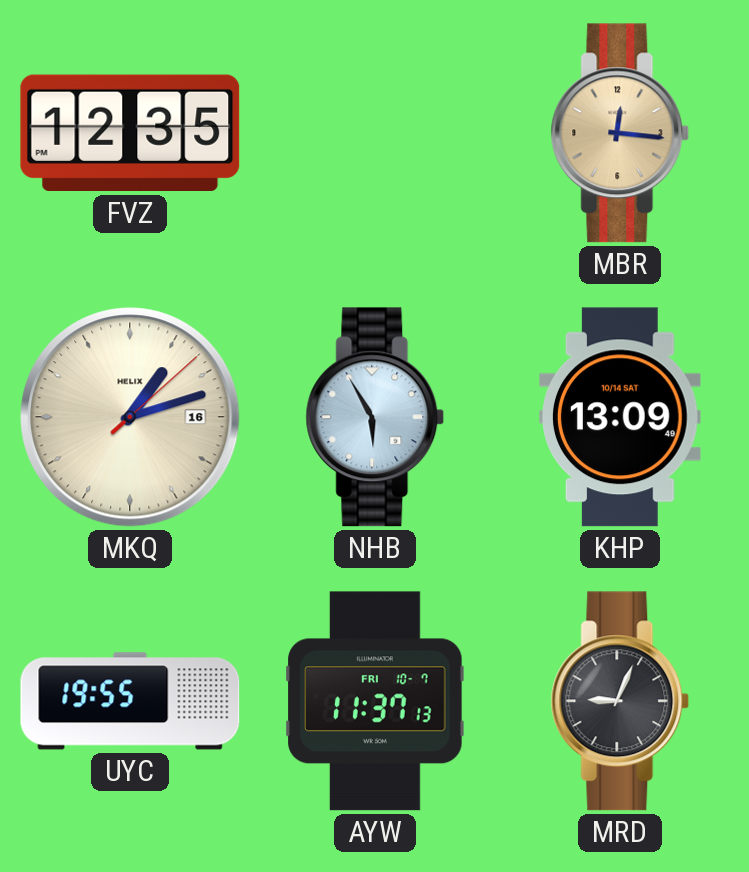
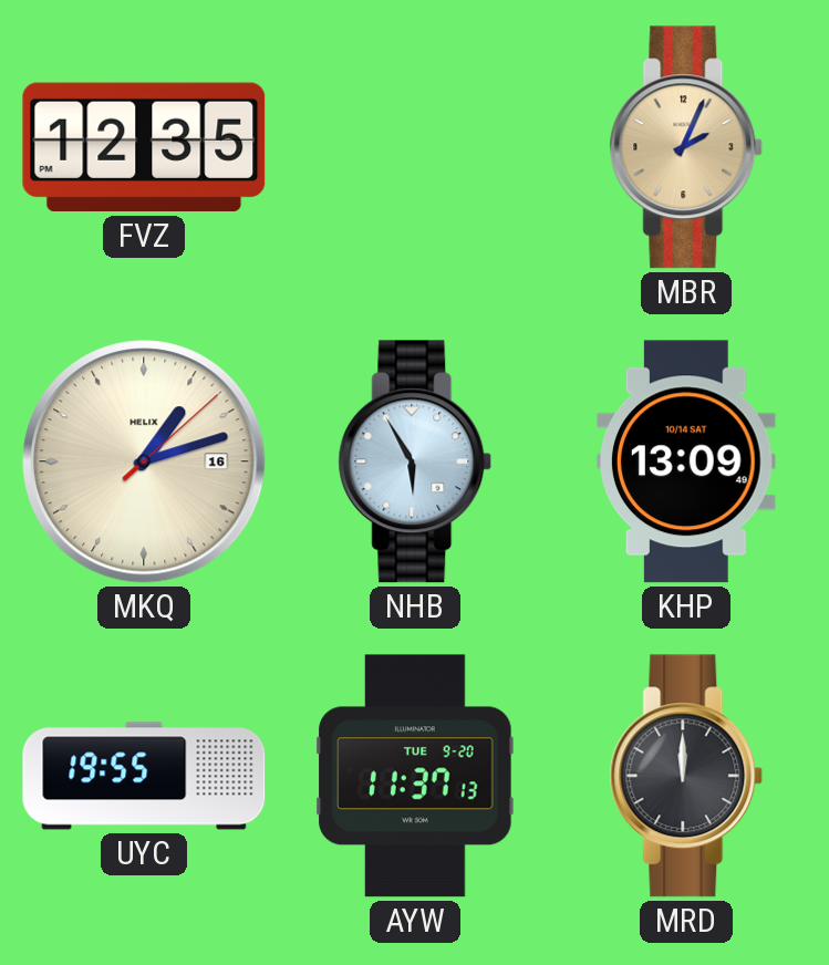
MBR: 12:16 -> 2:04 (686, 147)
AYW date: FRI 10-7 -> TUE 9-20 (415, 776)
MRD: 9:04 -> 12:00 (686, 776)
